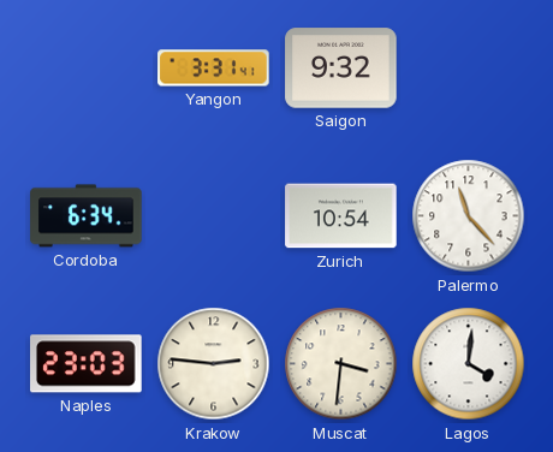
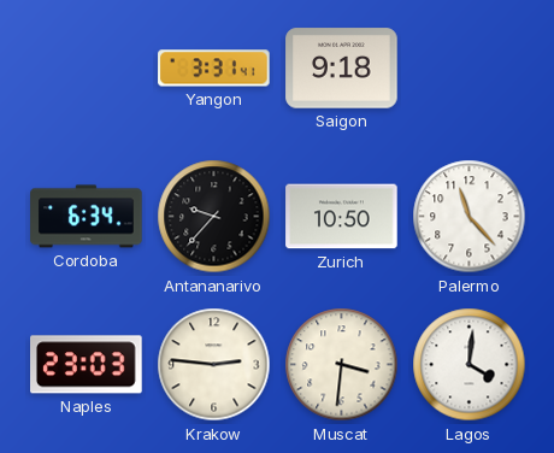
Saigon: 9:32 -> 9:18 (342, 69)
Antananarivo: none -> 9:37 (214, 217)
Zurich: 10:54 -> 10:50 (342, 217)
